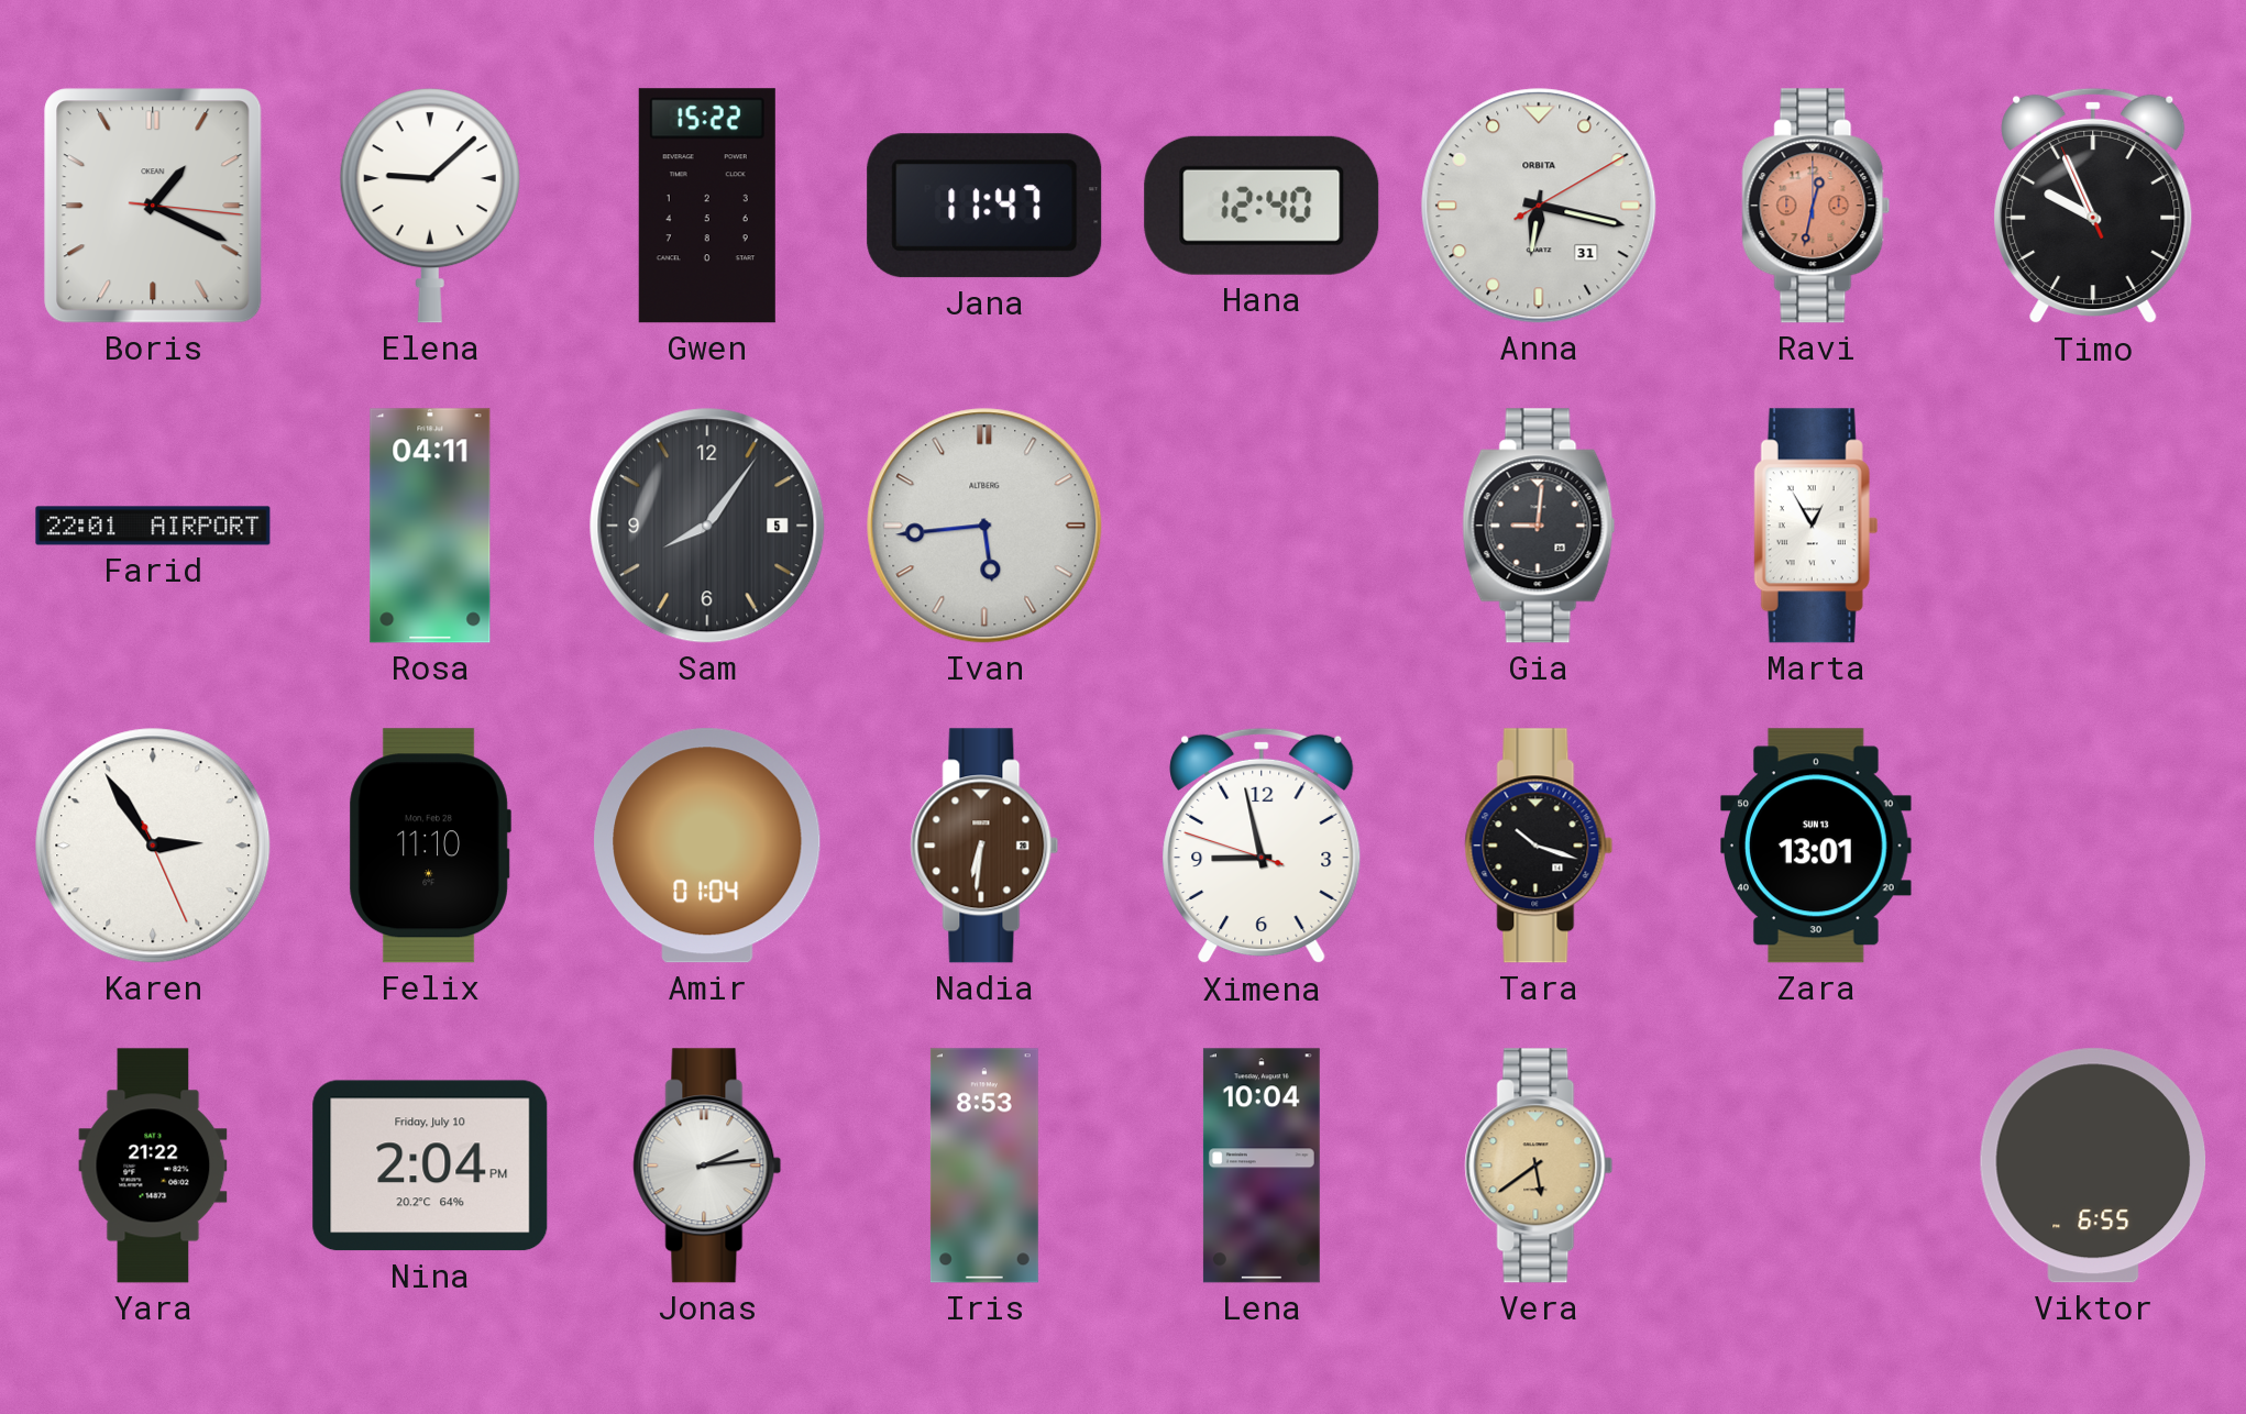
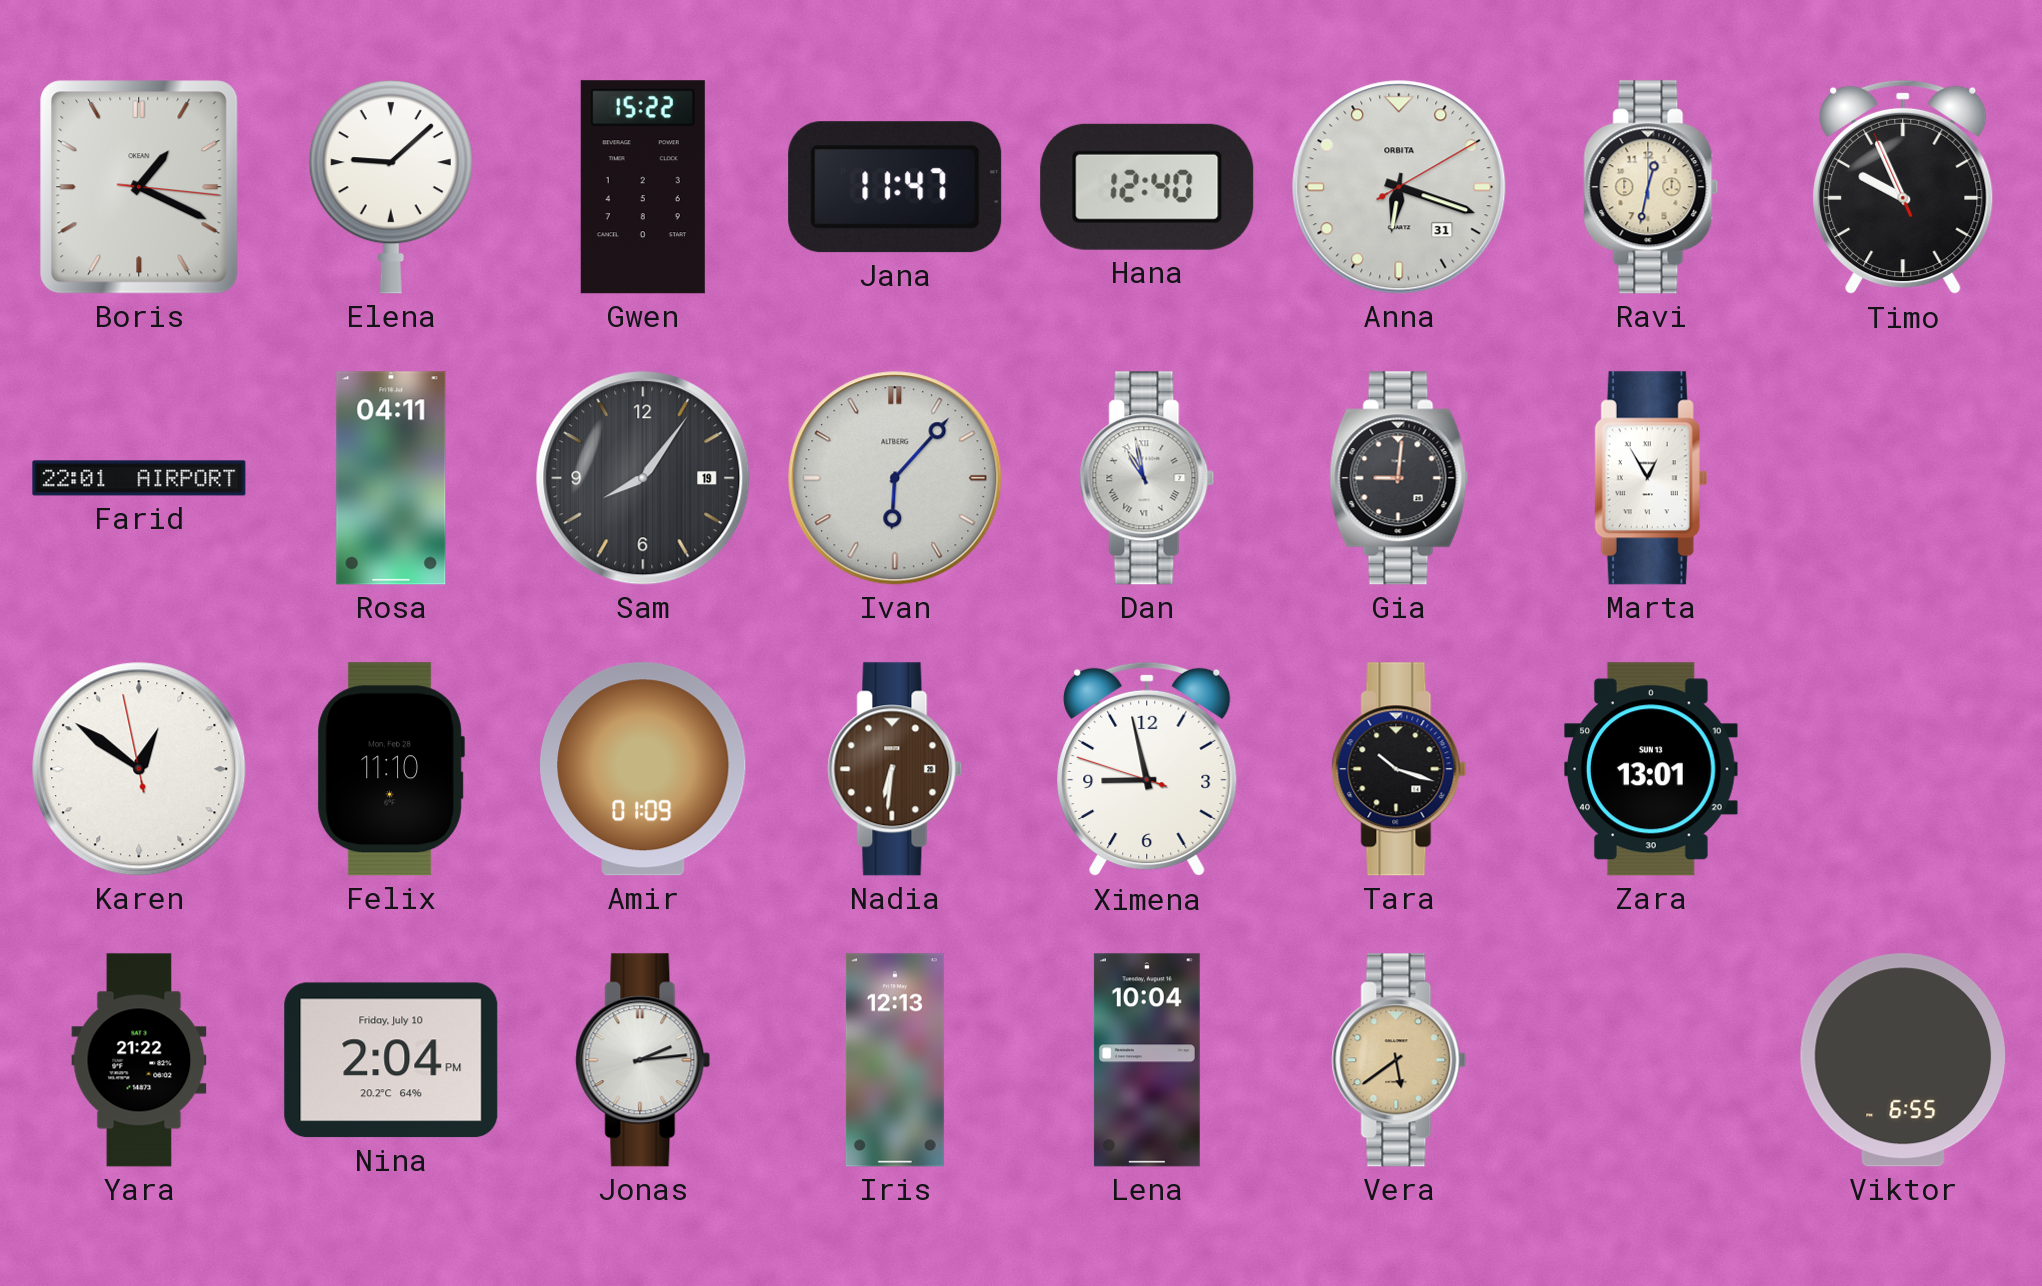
Anna: 6:17 -> 6:18 (1399, 187)
Ravi dial: salmon -> cream (1651, 187)
Sam date: 5 -> 19 (643, 478)
Ivan: 5:44 -> 6:07 (895, 478)
Dan: none -> 10:58 (1147, 478)
Karen: 2:54 -> 12:50 (139, 769)
Amir: 01:04 -> 01:09 (643, 769)
Iris: 8:53 -> 12:13 (895, 1060)
